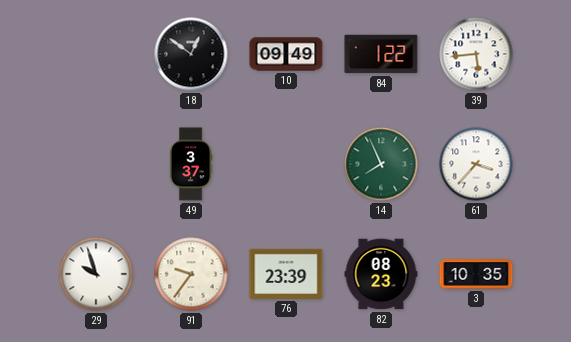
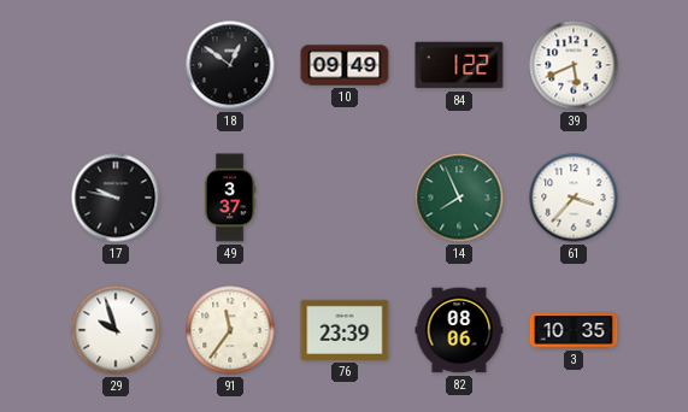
39: 5:44 -> 5:41 (574, 65)
17: none -> 9:47 (116, 198)
91: 9:36 -> 11:36 (230, 330)
82: 08:23 -> 08:06 (459, 330)
